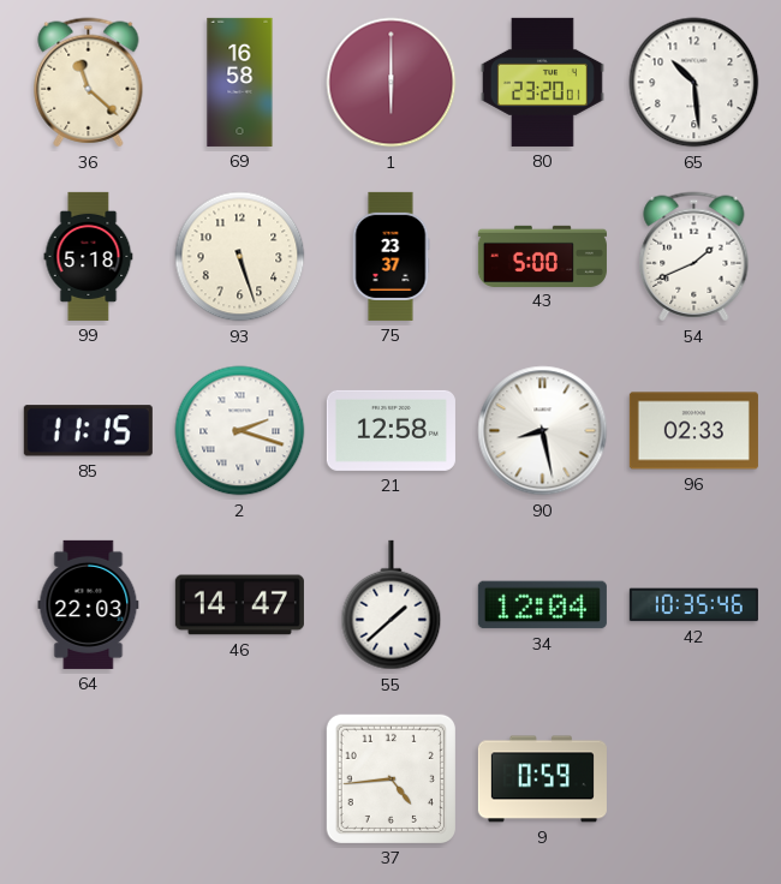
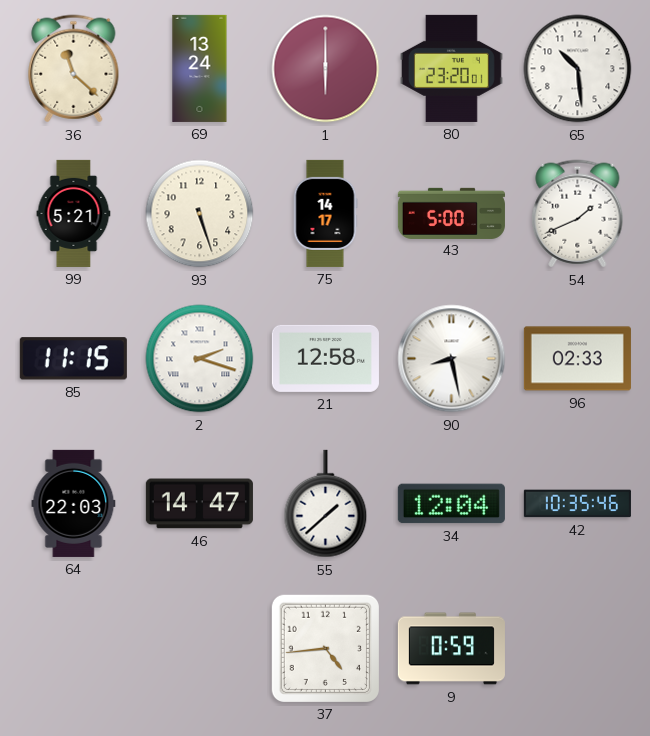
69: 16:58 -> 13:24 (200, 68)
99: 5:18 -> 5:21 (74, 213)
75: 23:37 -> 14:17 (325, 213)
